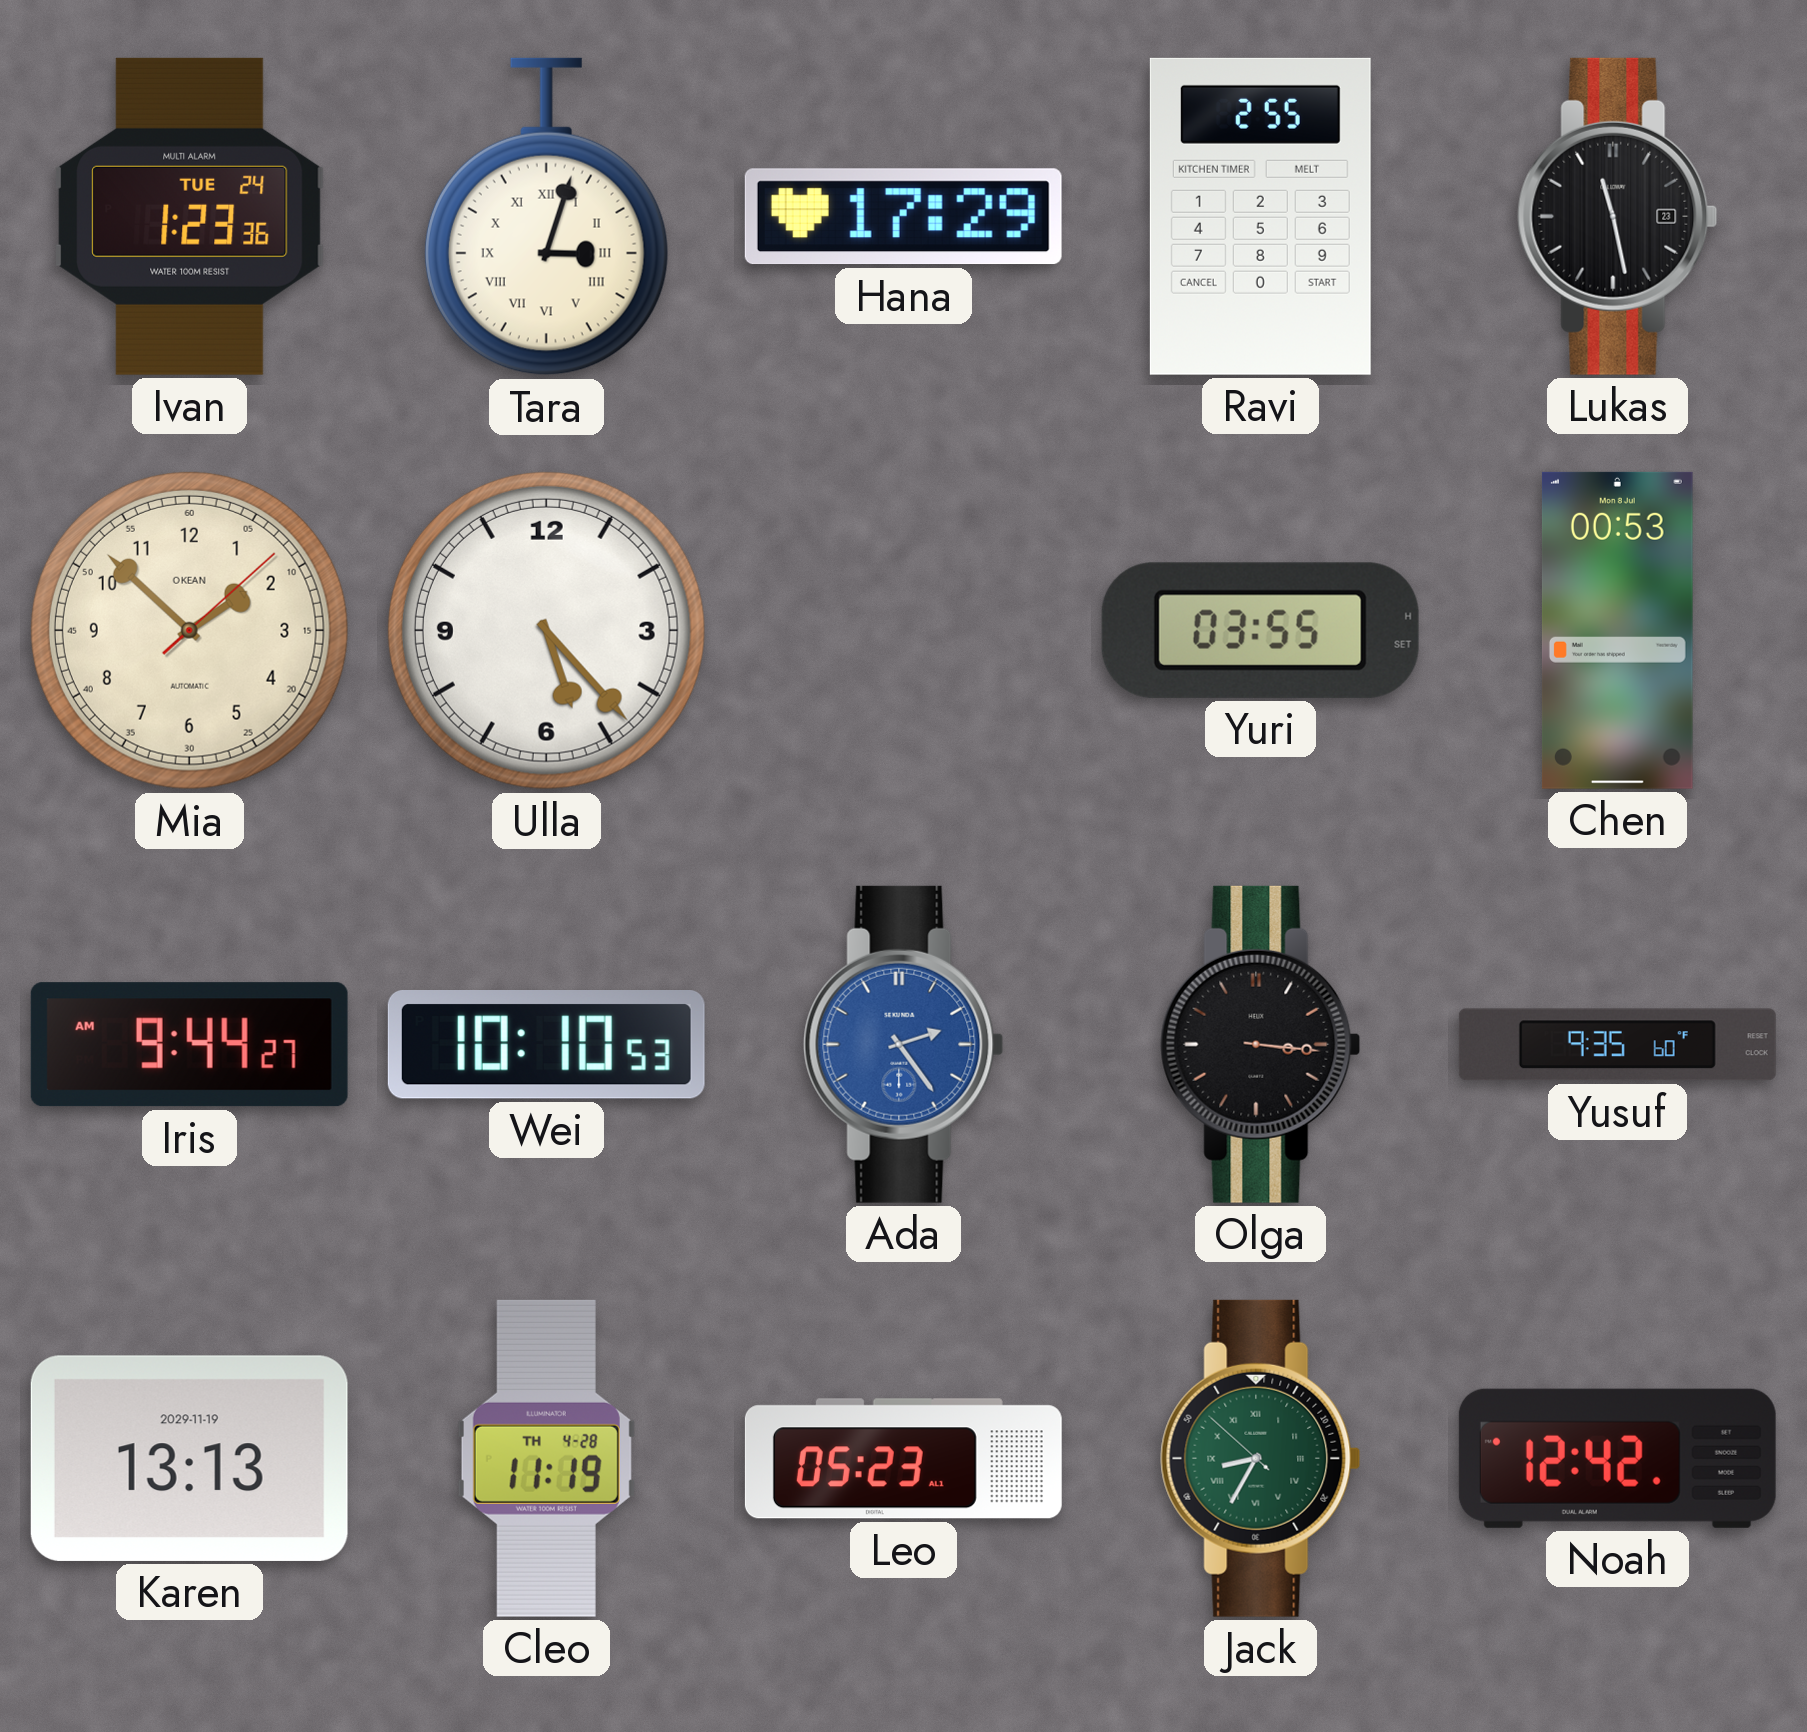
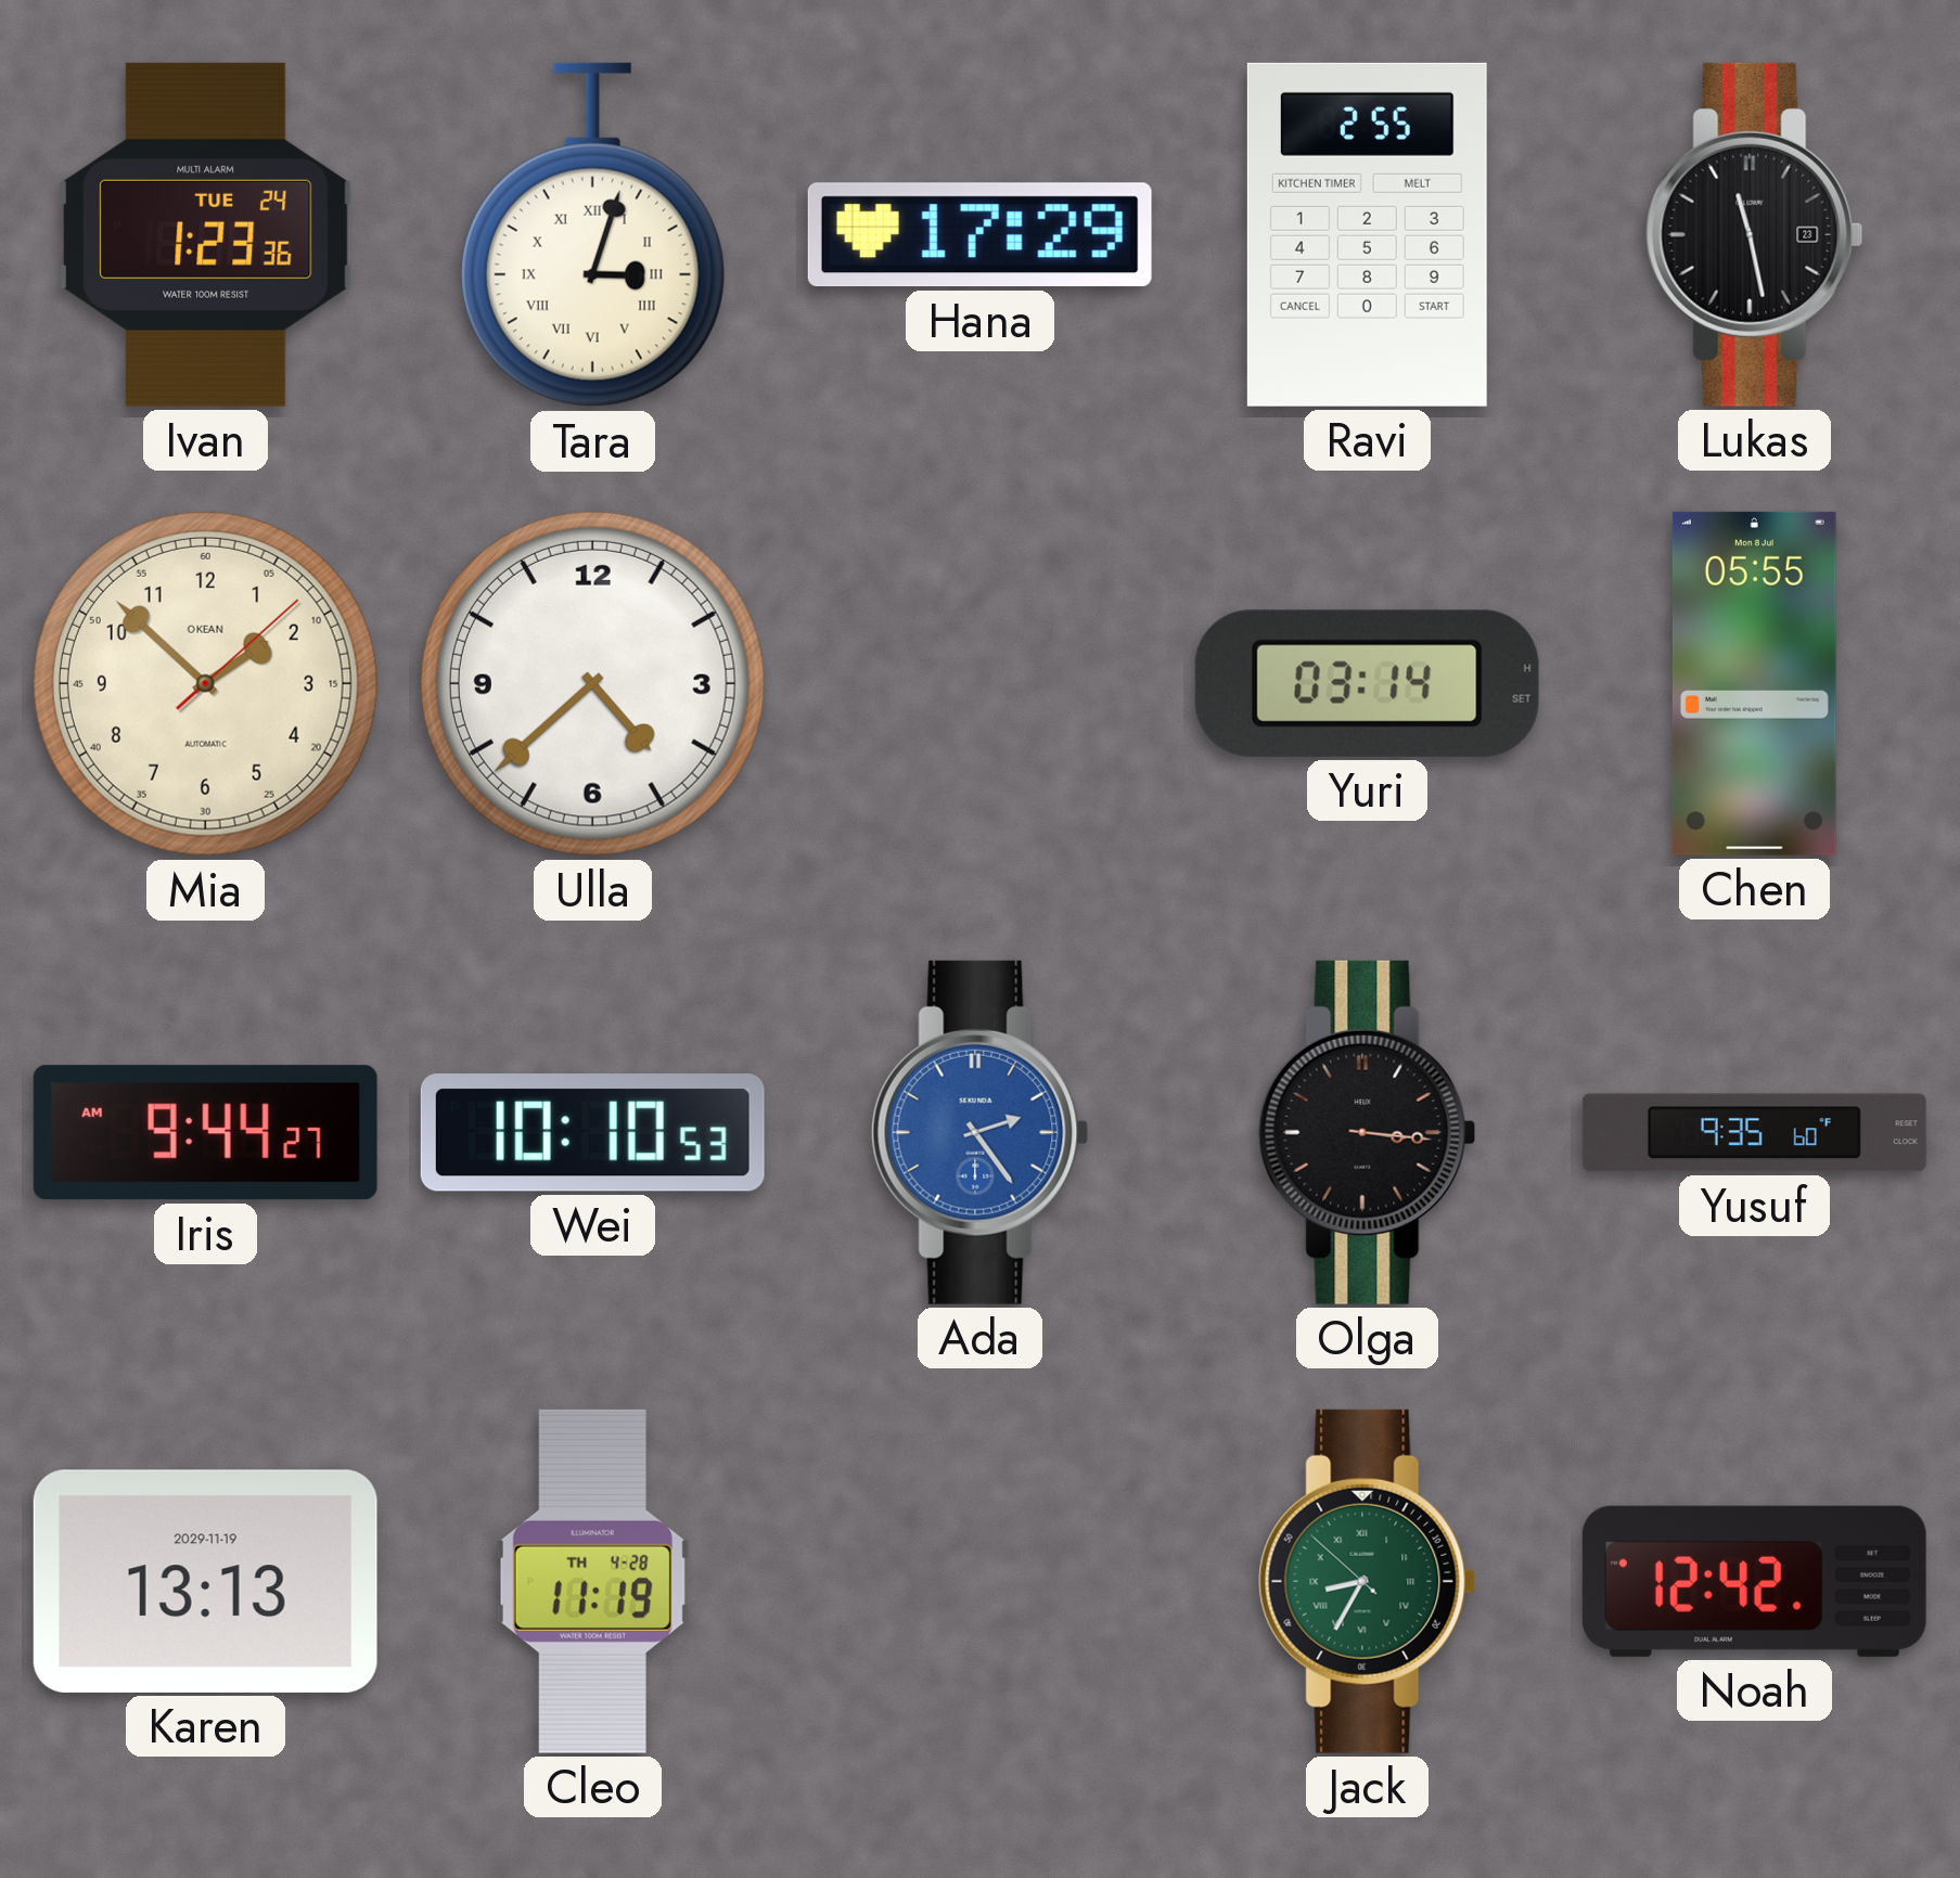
Ulla: 5:23 -> 4:38 (592, 683)
Yuri: 03:55 -> 03:14 (1367, 683)
Chen: 00:53 -> 05:55 (1754, 683)
Leo: 05:23 -> none (903, 1459)
